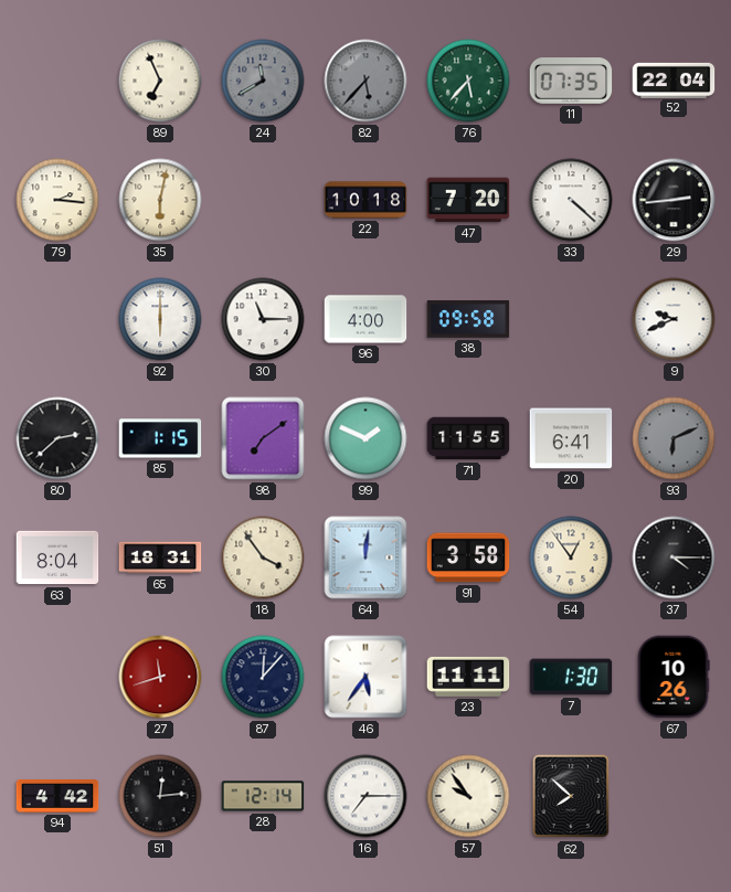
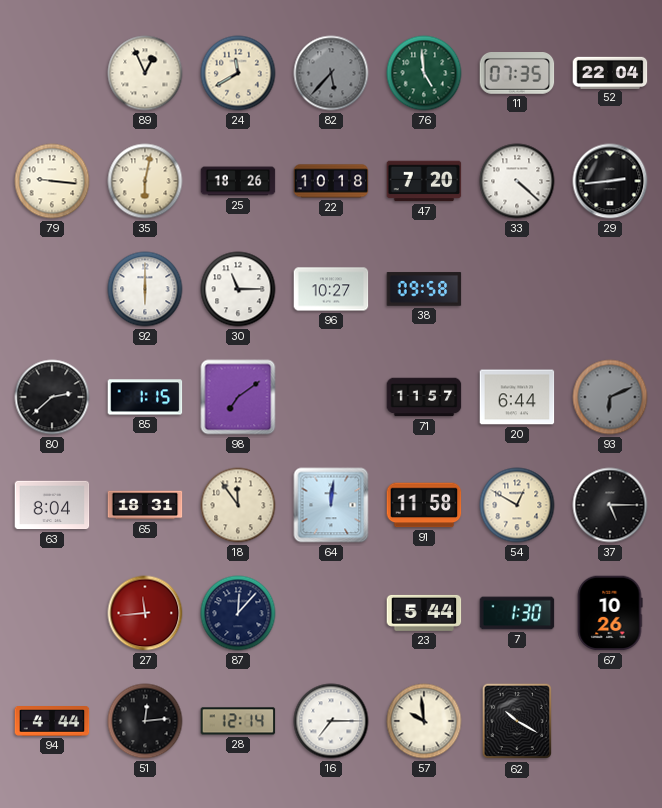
89: 6:56 -> 12:56 (145, 73)
24 dial: grey -> cream (238, 73)
76: 5:37 -> 4:59 (424, 73)
79: 2:16 -> 9:16 (52, 181)
25: none -> 18:26 (238, 181)
96: 4:00 -> 10:27 (331, 289)
9: 9:41 -> none (674, 319)
99: 1:49 -> none (365, 438)
71: 11:55 -> 11:57 (424, 397)
20: 6:41 -> 6:44 (517, 397)
18: 3:54 -> 11:54 (238, 505)
91: 3:58 -> 11:58 (424, 505)
54: 12:54 -> 12:50 (517, 505)
37: 4:15 -> 5:15 (610, 505)
27: 11:42 -> 11:44 (145, 613)
46: 5:36 -> none (365, 677)
23: 11:11 -> 5:44 (424, 613)
94: 4:42 -> 4:44 (52, 722)
57: 9:54 -> 9:59 (424, 721)
62: 7:52 -> 10:20 (516, 721)
